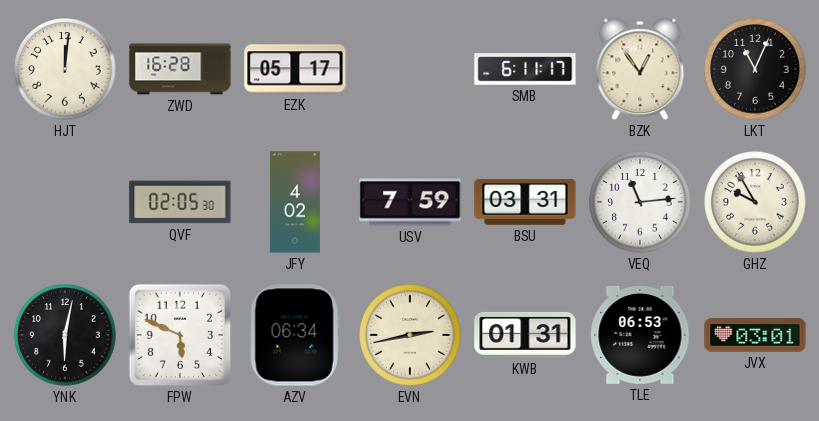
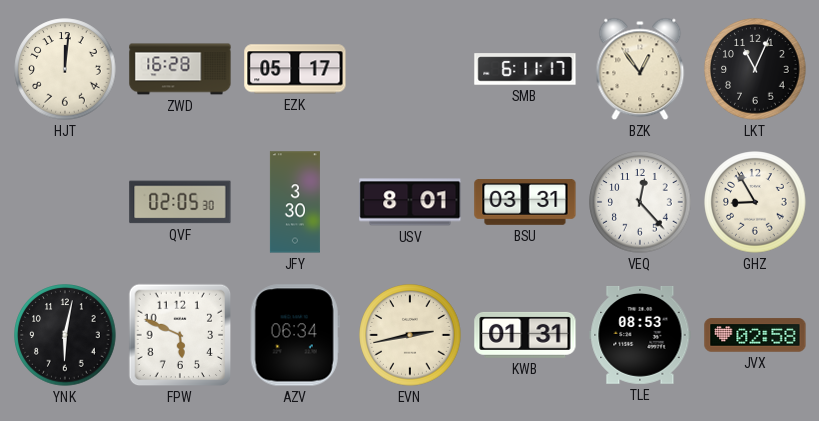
JFY: 4:02 -> 3:30 (295, 202)
USV: 7:59 -> 8:01 (410, 202)
VEQ: 11:14 -> 12:23 (640, 202)
GHZ: 9:55 -> 8:55 (755, 202)
TLE: 06:53 -> 08:53 (640, 335)
JVX: 03:01 -> 02:58 (755, 335)
